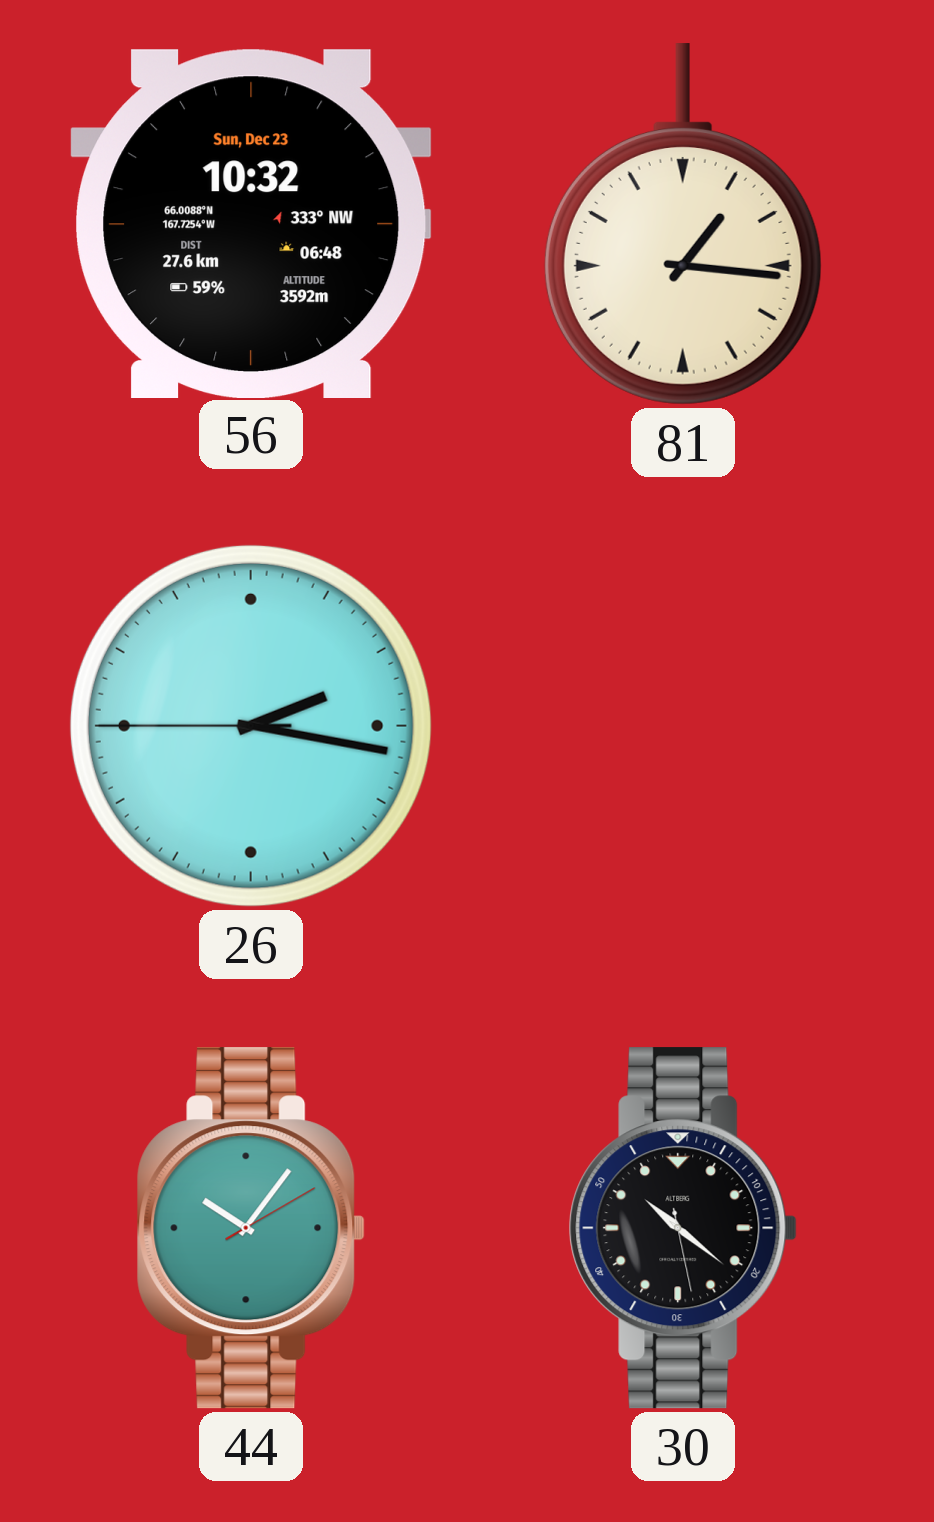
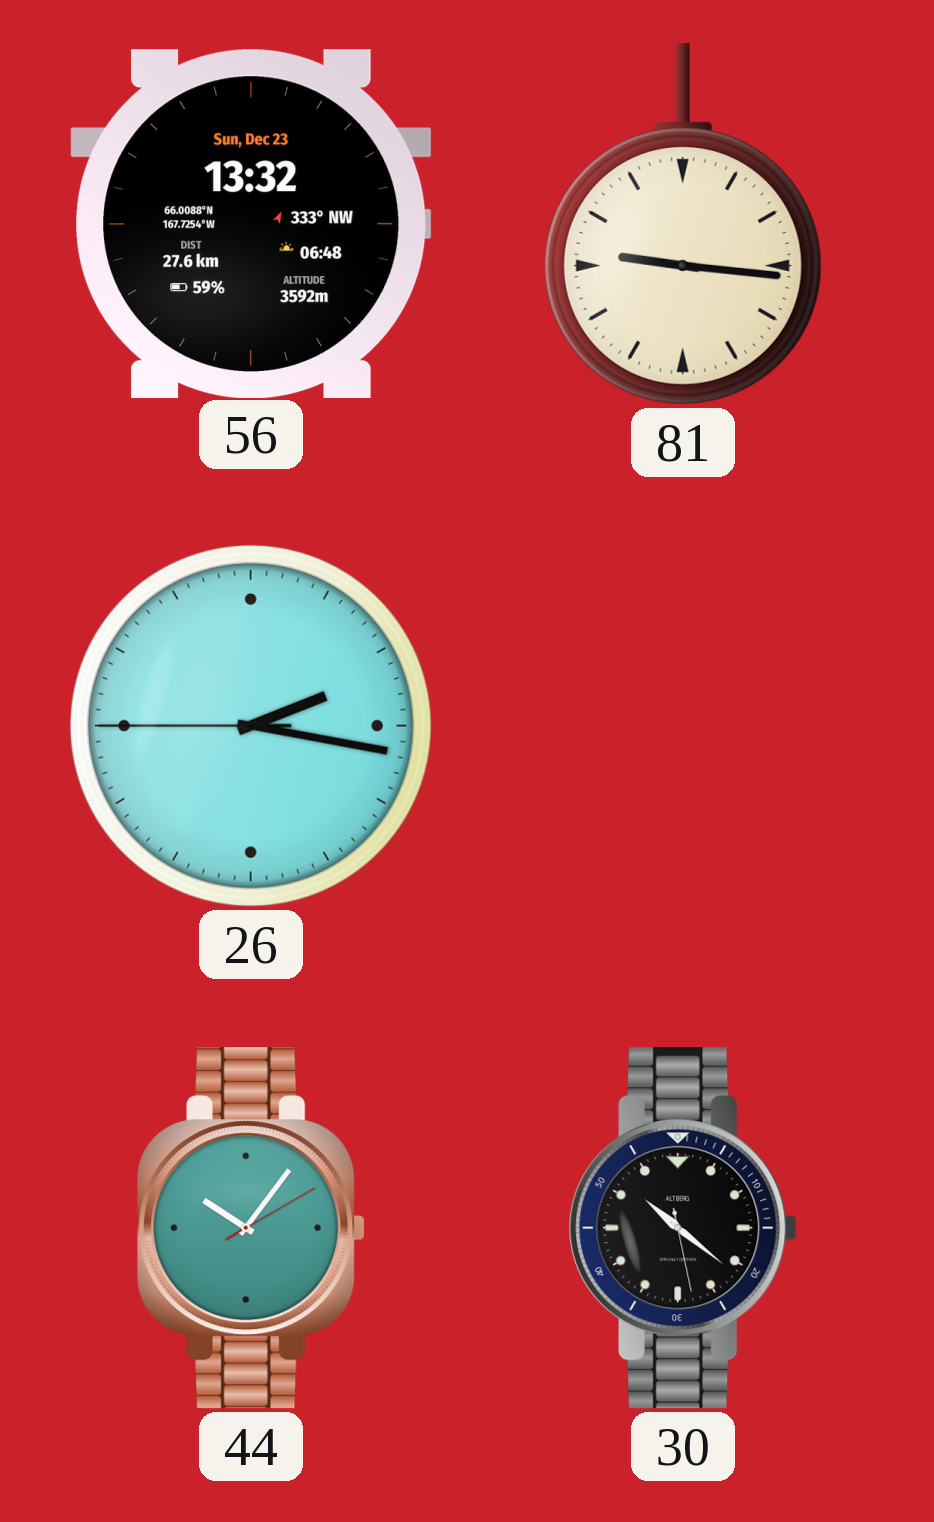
56: 10:32 -> 13:32 (251, 223)
81: 1:16 -> 9:16 (683, 224)
